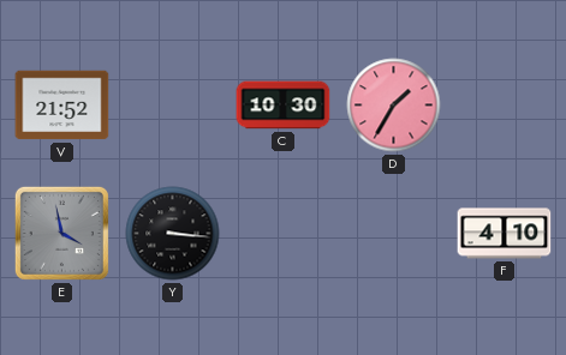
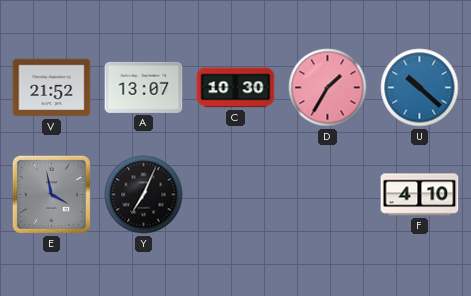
A: none -> 13:07 (144, 87)
U: none -> 10:22 (420, 88)
Y: 3:16 -> 7:04 (144, 195)
